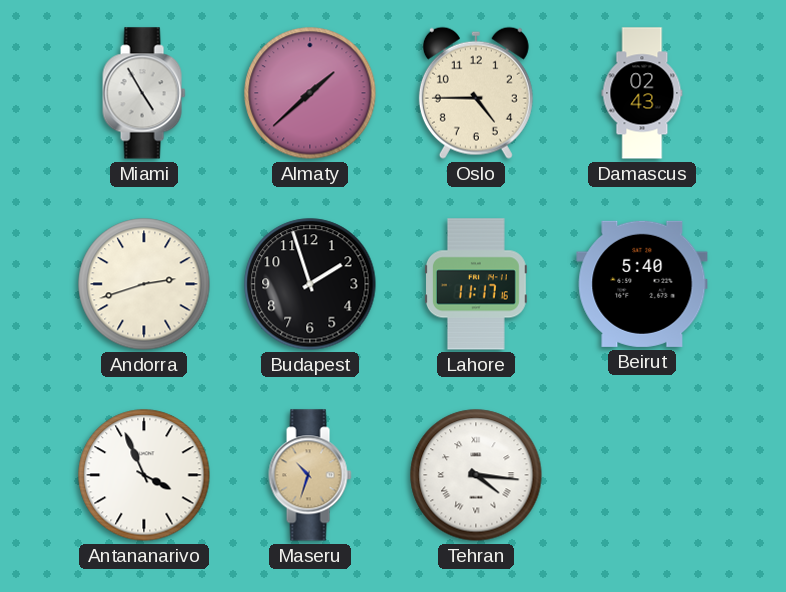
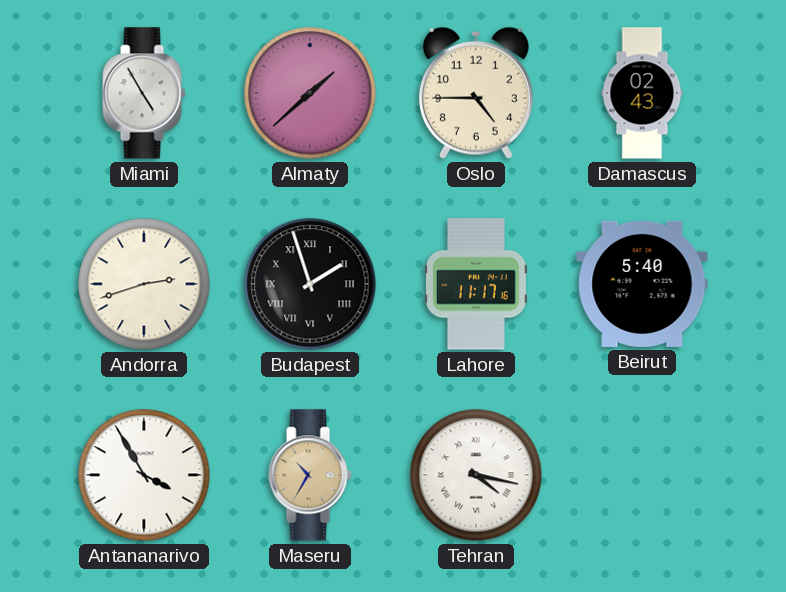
Budapest numerals: Arabic -> Roman (310, 284)
Antananarivo: 3:56 -> 3:55 (144, 475)
Maseru: 10:33 -> 10:35 (310, 475)
Tehran: 4:16 -> 4:17 (476, 475)
